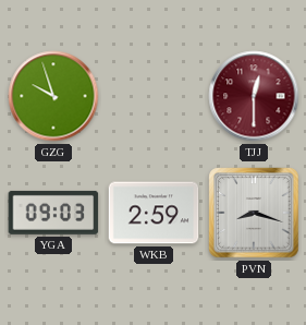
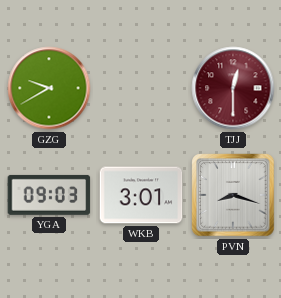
GZG: 9:57 -> 9:40 (49, 88)
WKB: 2:59 -> 3:01 (141, 195)
